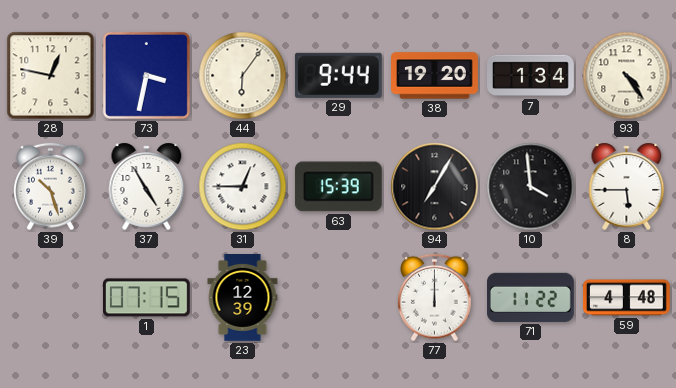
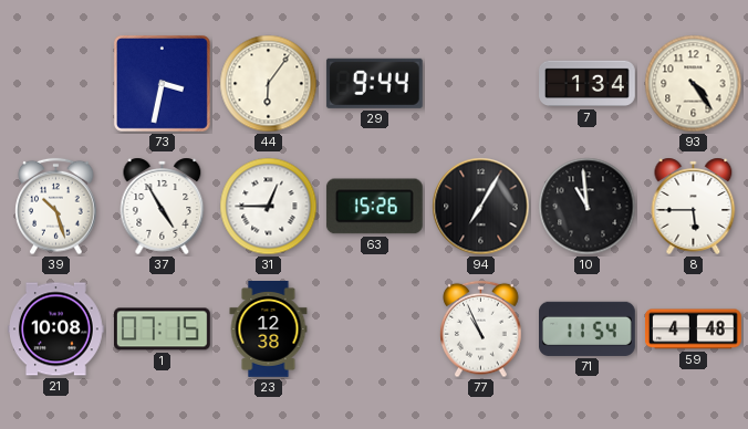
28: 12:47 -> none (51, 76)
38: 19:20 -> none (435, 76)
63: 15:39 -> 15:26 (374, 207)
10: 3:59 -> 10:59 (588, 207)
21: none -> 10:08 (56, 329)
23: 12:39 -> 12:38 (269, 329)
77: 12:00 -> 10:56 (481, 329)
71: 11:22 -> 11:54 (588, 328)
